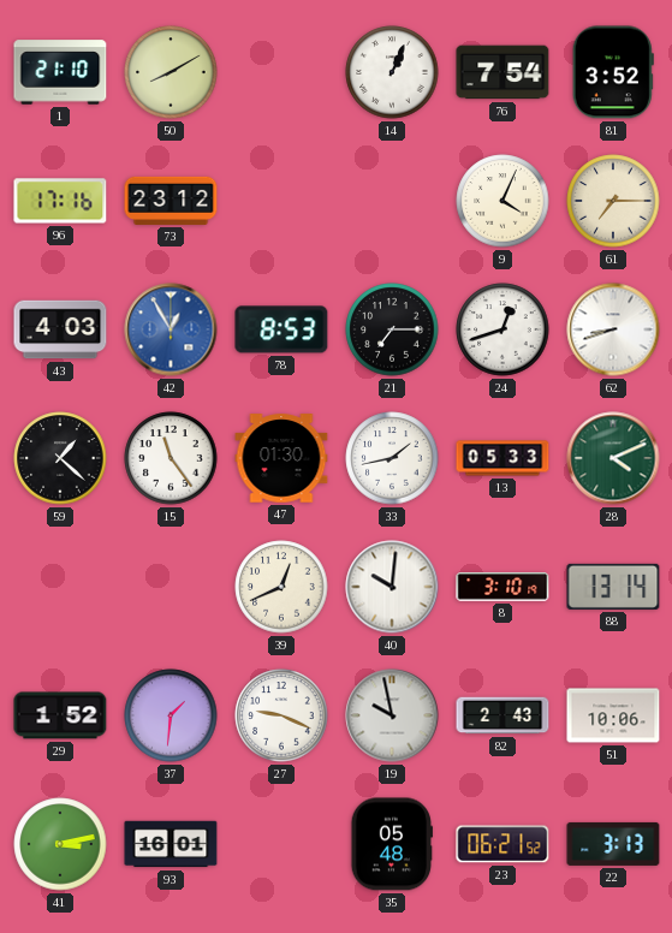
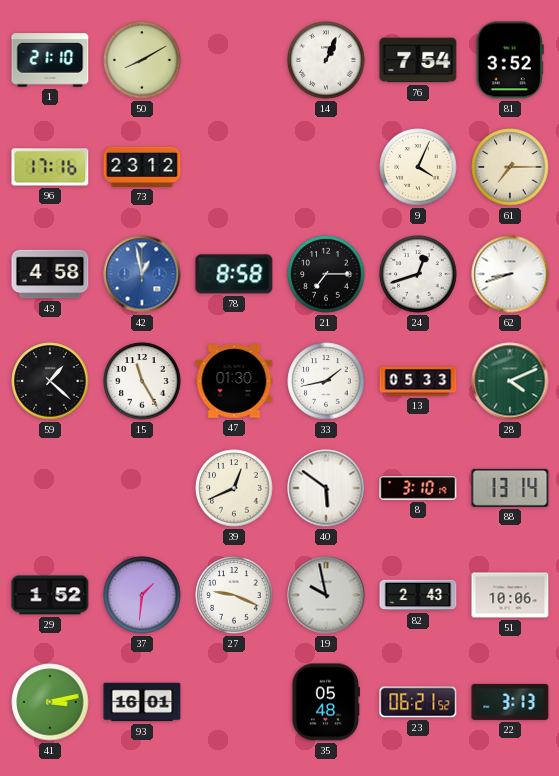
43: 4:03 -> 4:58 (50, 274)
42: 12:55 -> 12:58 (142, 274)
78: 8:53 -> 8:58 (234, 274)
15: 11:24 -> 11:25 (142, 381)
40: 10:01 -> 5:51 (326, 488)
